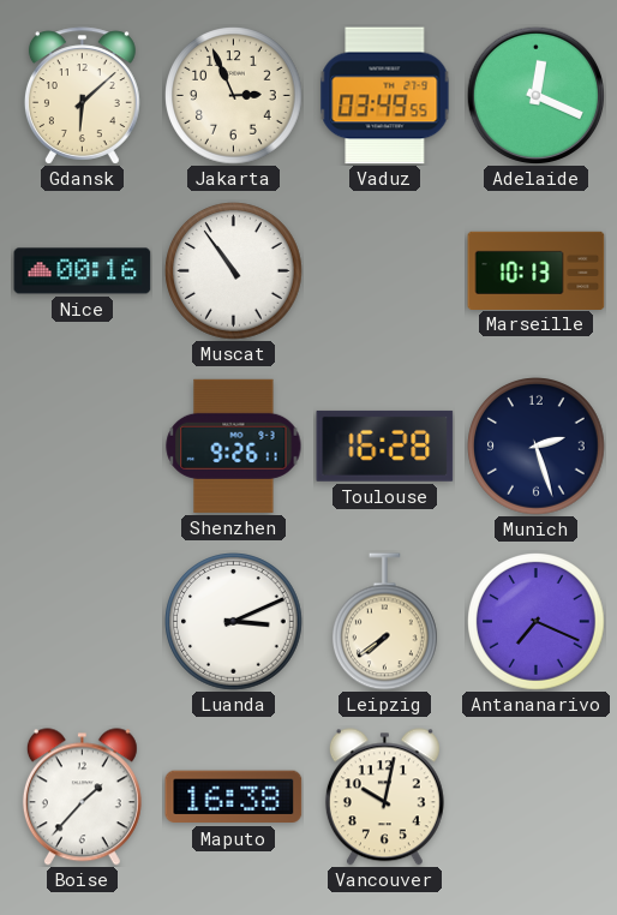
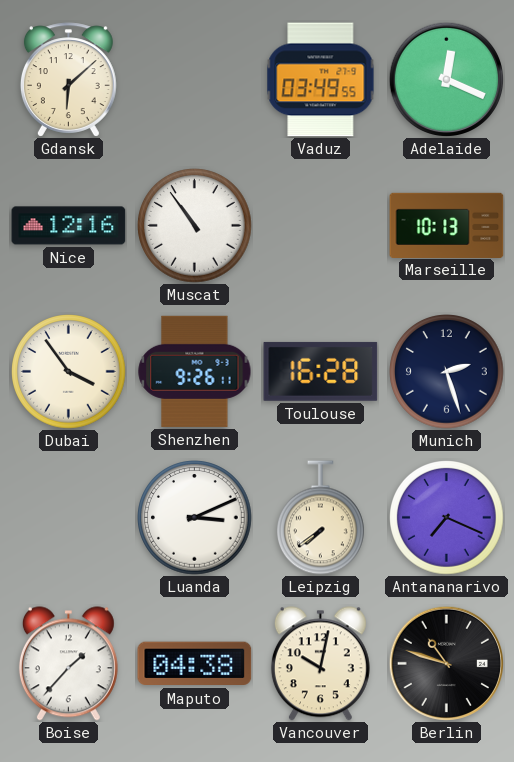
Jakarta: 2:56 -> none (234, 96)
Nice: 00:16 -> 12:16 (69, 226)
Dubai: none -> 3:54 (69, 372)
Maputo: 16:38 -> 04:38 (195, 664)
Berlin: none -> 10:48 (446, 663)
